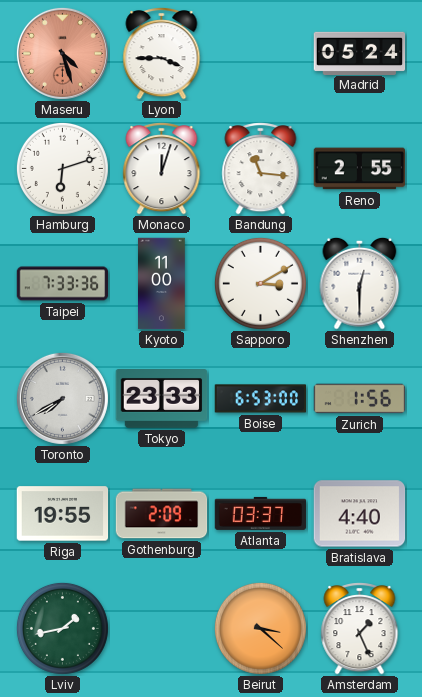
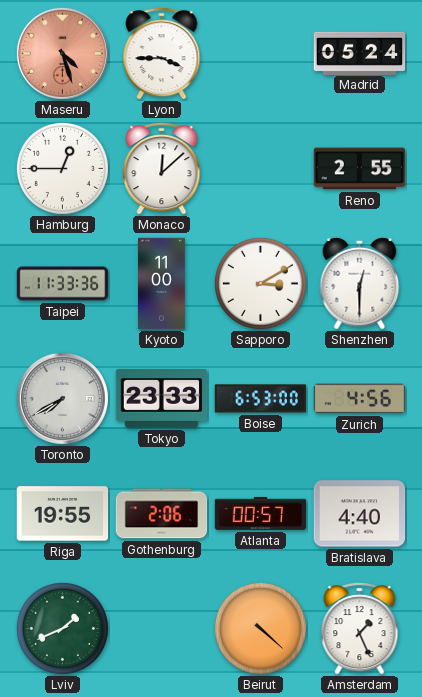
Hamburg: 6:12 -> 12:45 (62, 168)
Monaco: 12:03 -> 12:08 (162, 169)
Bandung: 11:16 -> none (261, 169)
Taipei: 7:33 -> 11:33 (63, 284)
Zurich: 1:56 -> 4:56 (360, 399)
Gothenburg: 2:09 -> 2:06 (162, 514)
Atlanta: 03:37 -> 00:57 (261, 513)
Lviv: 1:43 -> 1:41 (62, 628)
Beirut: 3:22 -> 4:22 (260, 628)
